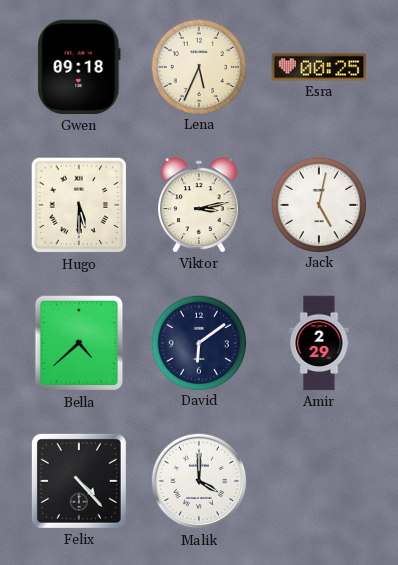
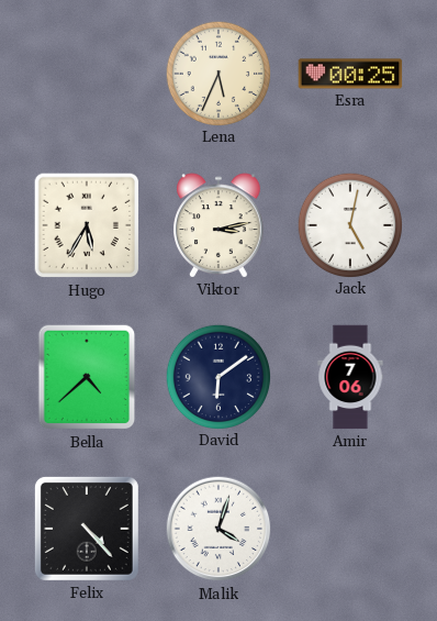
Gwen: 09:18 -> none (79, 67)
Hugo: 5:30 -> 5:35 (87, 225)
Amir: 2:29 -> 7:06 (350, 377)
Malik: 4:00 -> 4:03 (218, 529)
